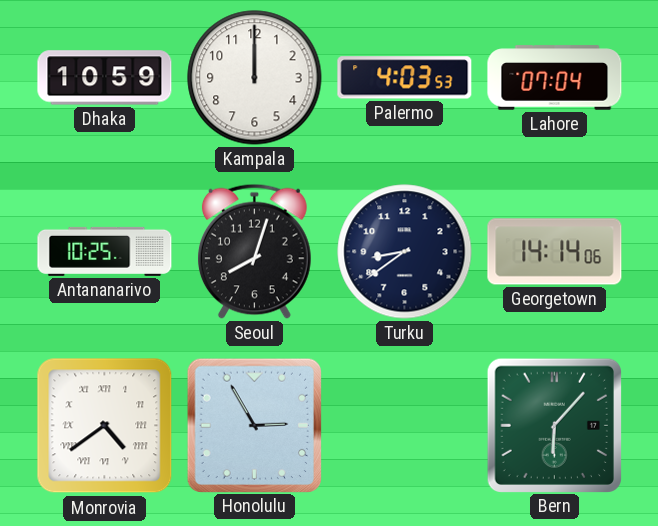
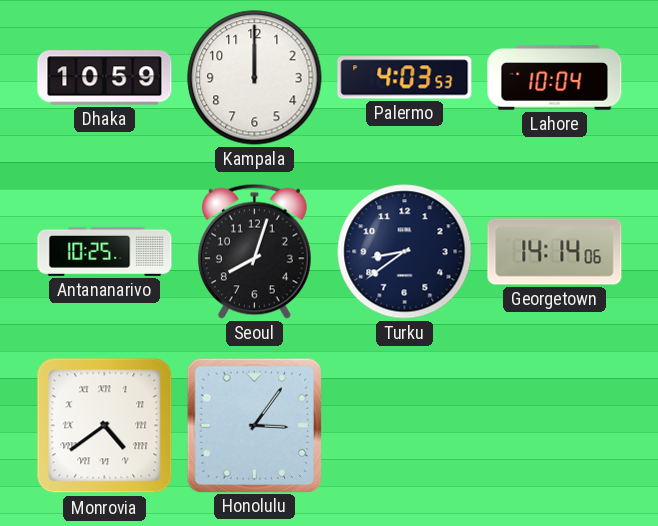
Lahore: 07:04 -> 10:04 (555, 78)
Honolulu: 2:55 -> 3:06 (254, 425)
Bern: 6:07 -> none (554, 425)
